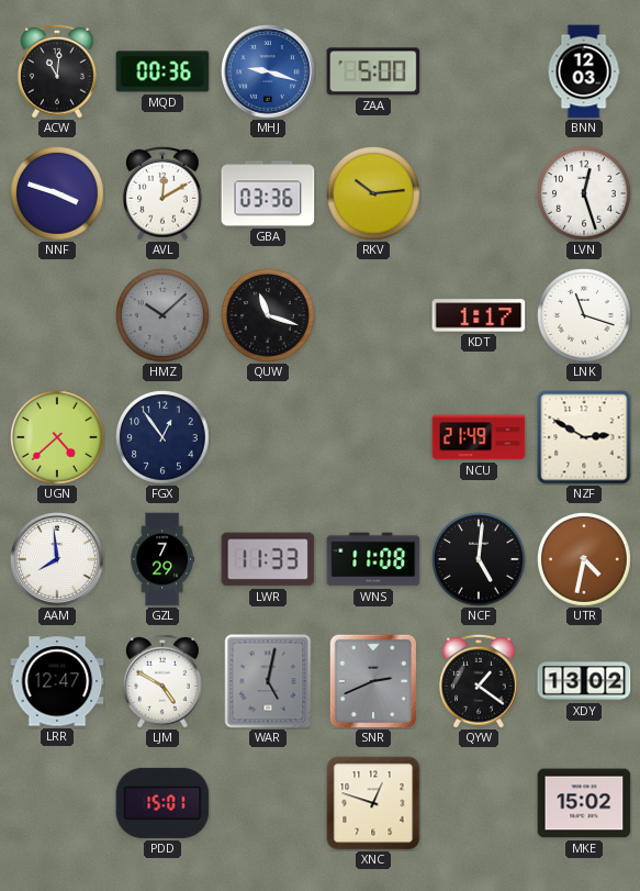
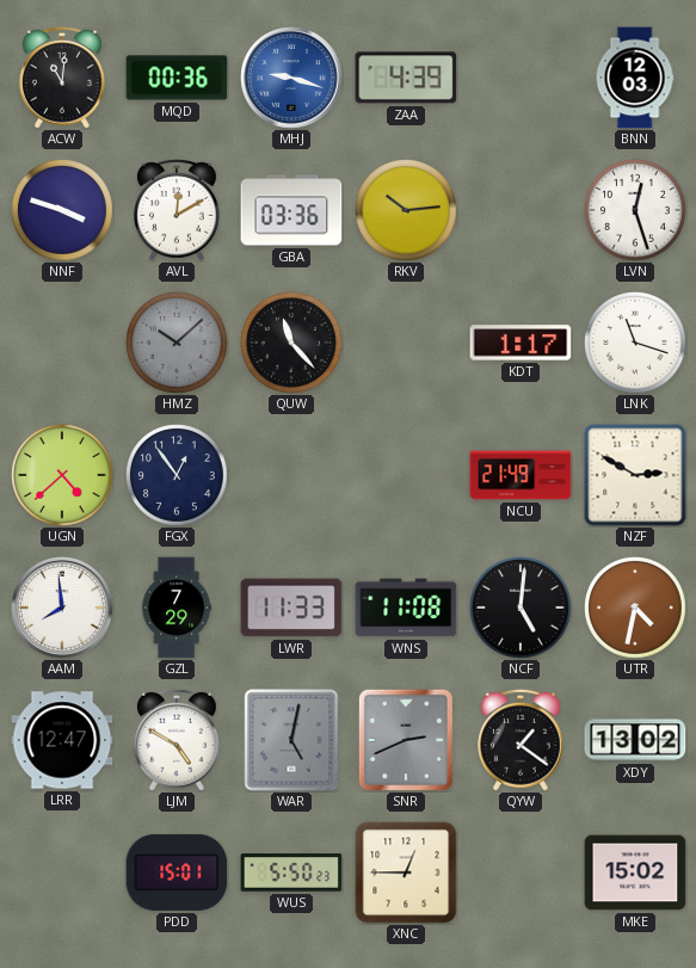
ZAA: 5:00 -> 4:39 (406, 78)
QUW: 11:18 -> 11:23 (292, 344)
WUS: none -> 5:50 (291, 873)
XNC: 12:48 -> 12:45 (406, 873)
